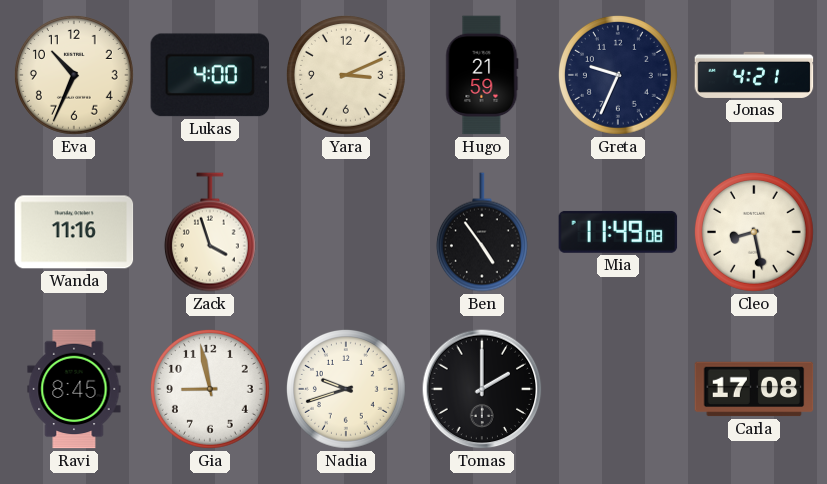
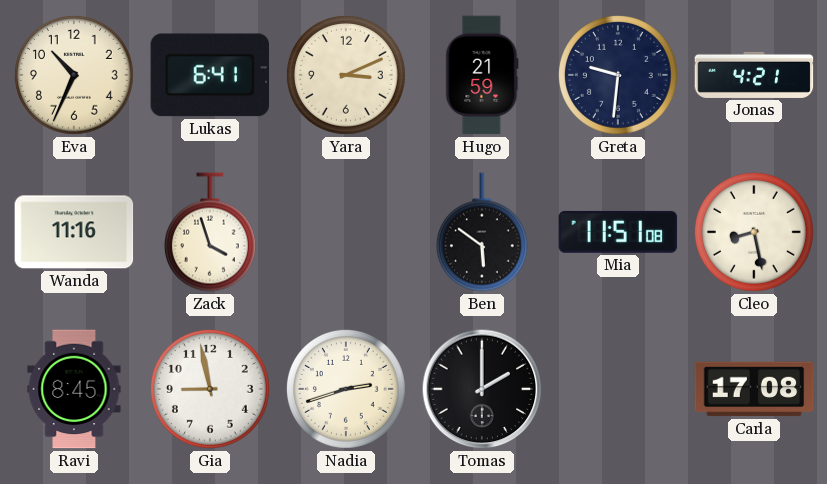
Lukas: 4:00 -> 6:41 (210, 75)
Greta: 9:34 -> 9:31 (618, 75)
Ben: 4:54 -> 5:51 (482, 232)
Mia: 11:49 -> 11:51 (618, 232)
Nadia: 9:42 -> 2:42 (346, 389)
